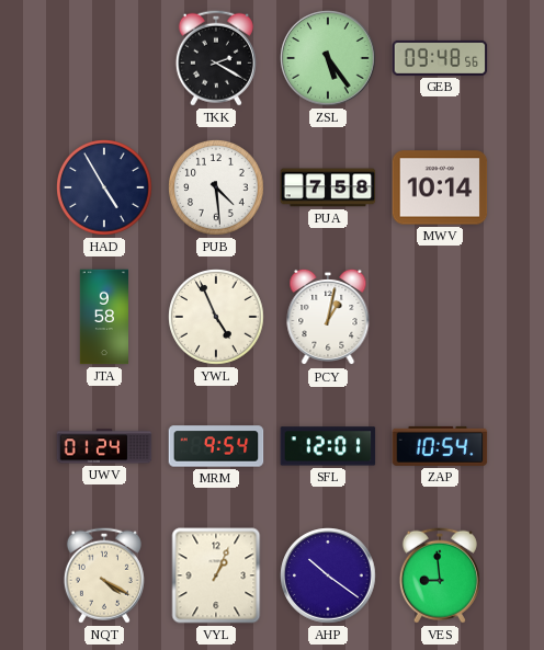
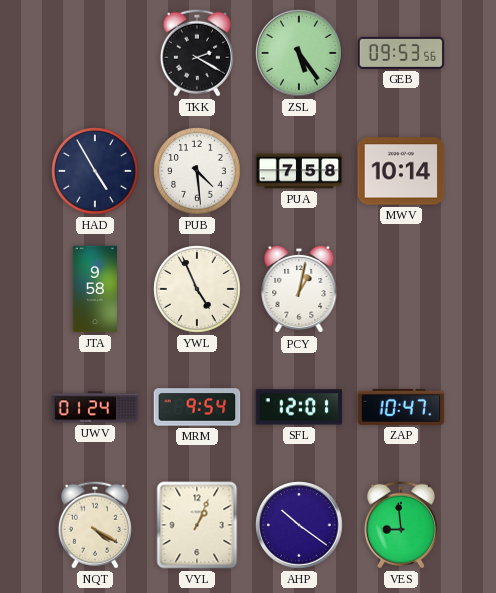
GEB: 09:48 -> 09:53 (401, 53)
ZAP: 10:54 -> 10:47 (401, 407)
